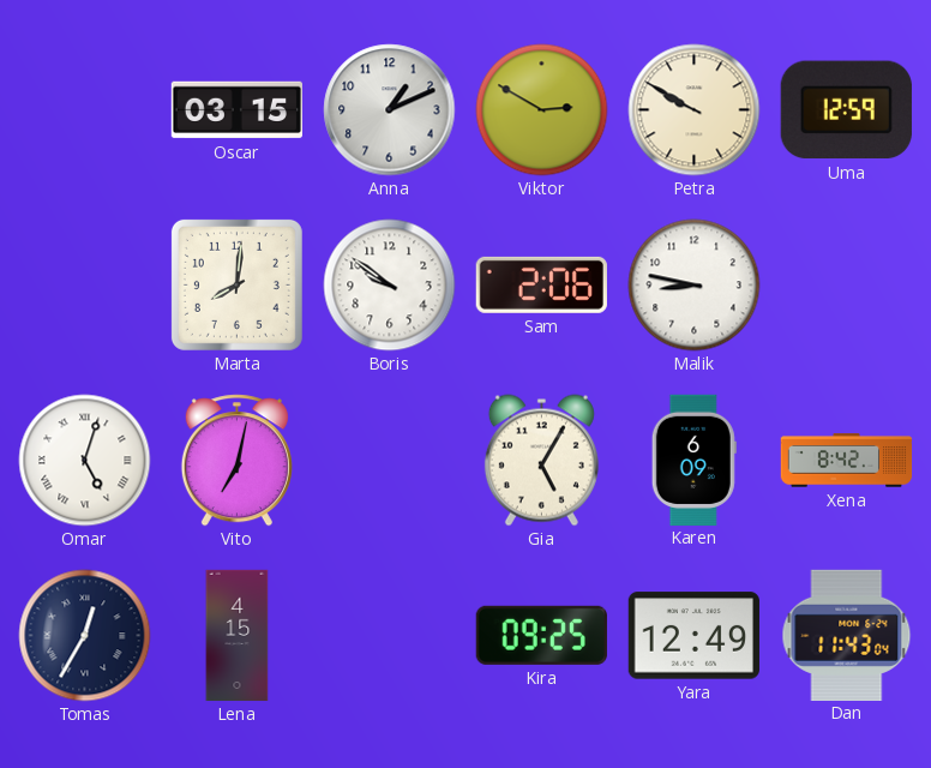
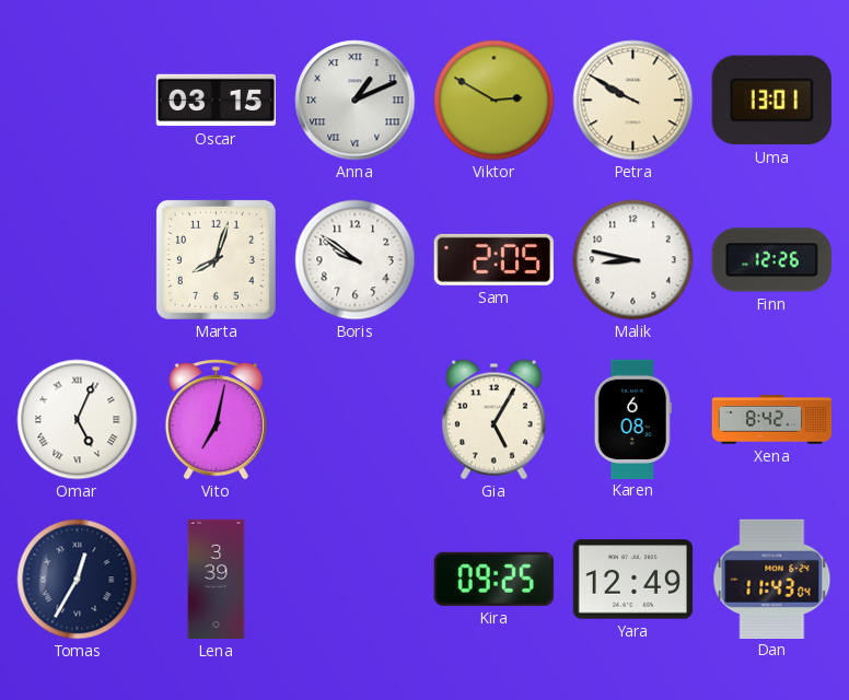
Anna numerals: Arabic -> Roman (356, 101)
Uma: 12:59 -> 13:01 (771, 101)
Marta: 8:01 -> 8:03 (216, 259)
Sam: 2:06 -> 2:05 (493, 259)
Finn: none -> 12:26 (771, 260)
Omar: 5:03 -> 5:04 (78, 420)
Karen: 6:09 -> 6:08 (632, 419)
Lena: 4:15 -> 3:39 (217, 580)
